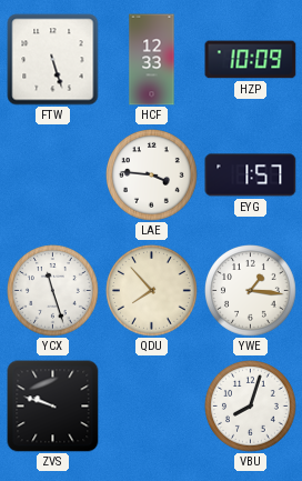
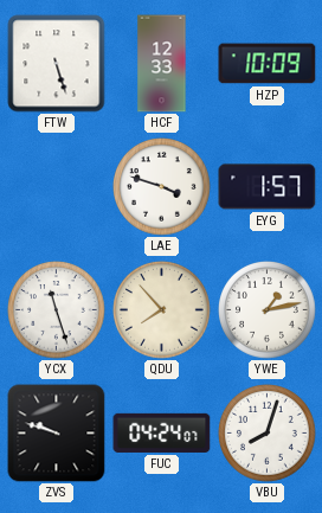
LAE: 3:46 -> 3:48 (162, 187)
YWE: 1:16 -> 1:13 (268, 310)
FUC: none -> 04:24 (162, 432)
